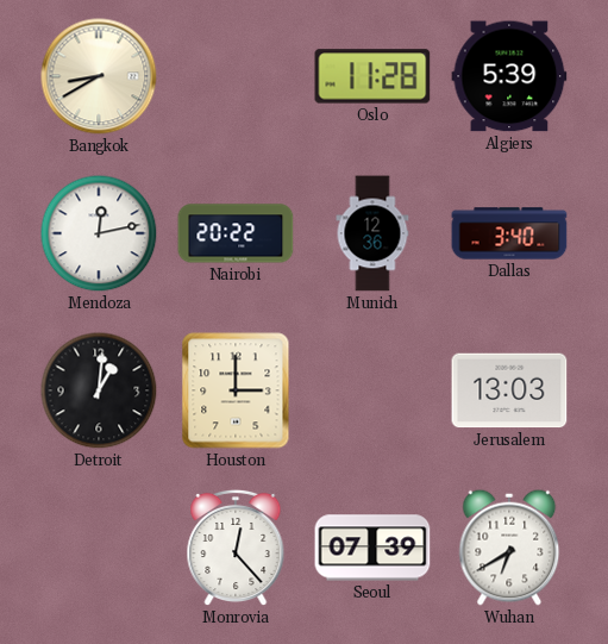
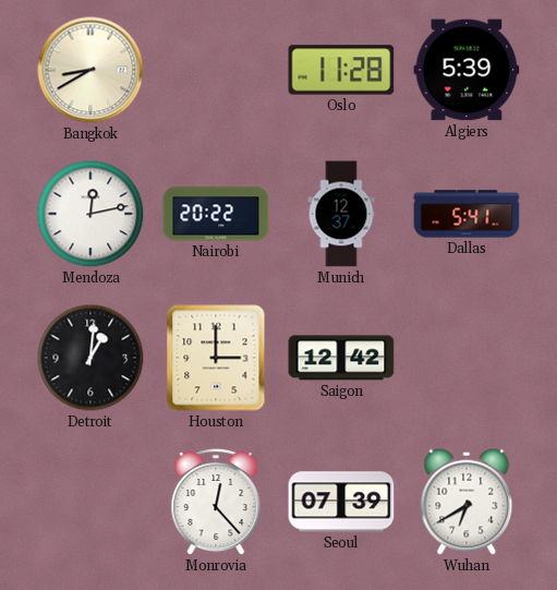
Munich: 12:36 -> 12:37 (341, 214)
Dallas: 3:40 -> 5:41 (467, 214)
Saigon: none -> 12:42 (341, 358)
Jerusalem: 13:03 -> none (509, 390)
